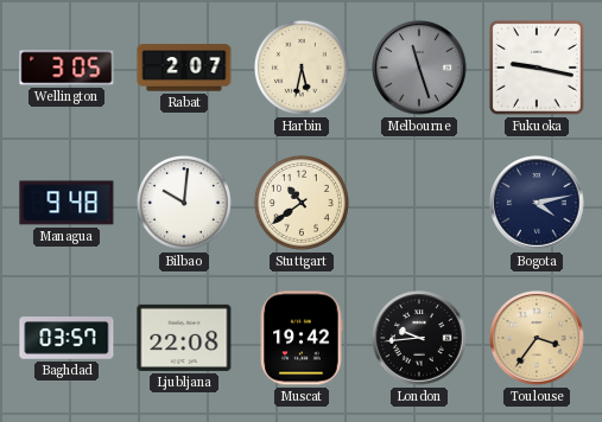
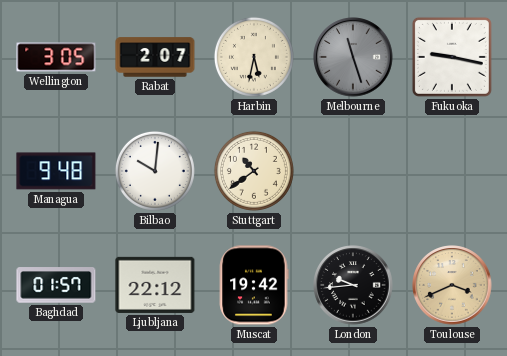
Bogota: 4:13 -> none (537, 203)
Baghdad: 03:57 -> 01:57 (56, 285)
Ljubljana: 22:08 -> 22:12 (155, 285)
Toulouse: 3:36 -> 3:41 (452, 285)
